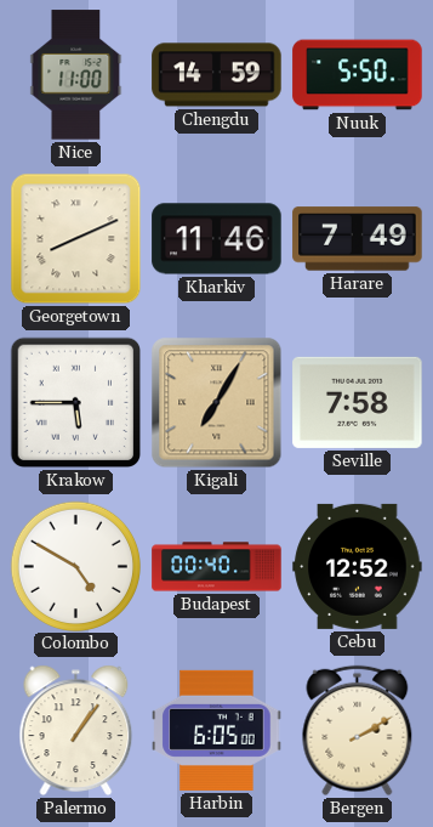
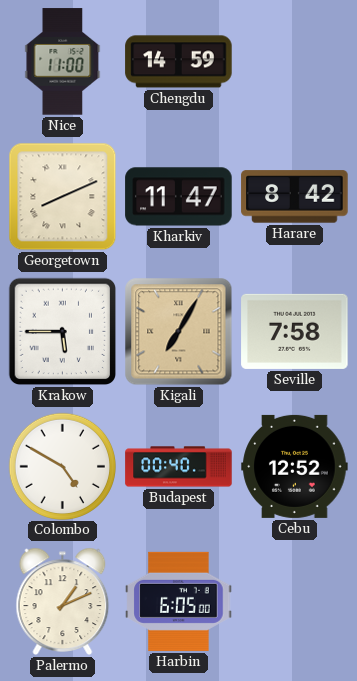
Nuuk: 5:50 -> none (358, 75)
Kharkiv: 11:46 -> 11:47 (179, 197)
Harare: 7:49 -> 8:42 (295, 197)
Palermo: 1:06 -> 1:11 (63, 601)
Bergen: 2:10 -> none (358, 731)
